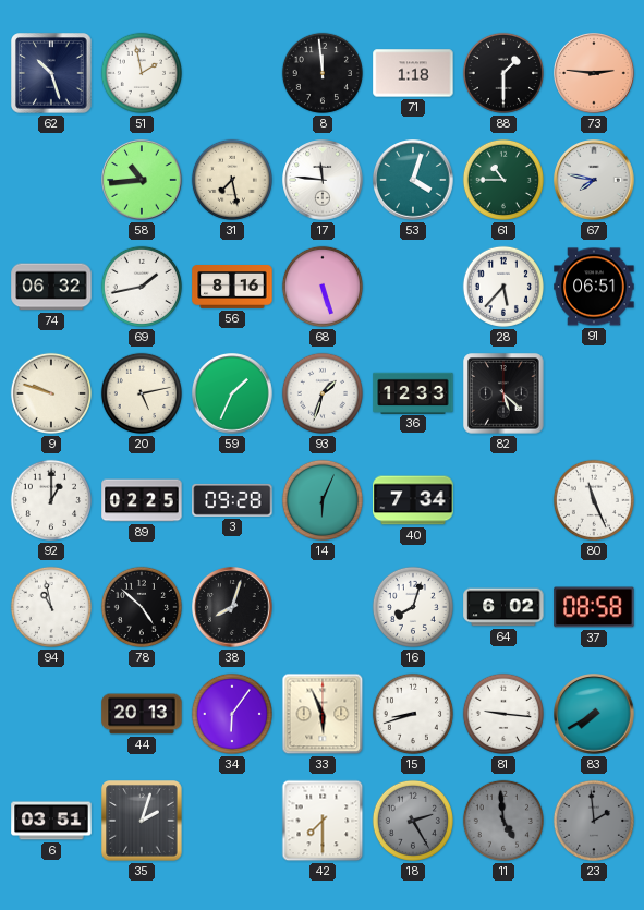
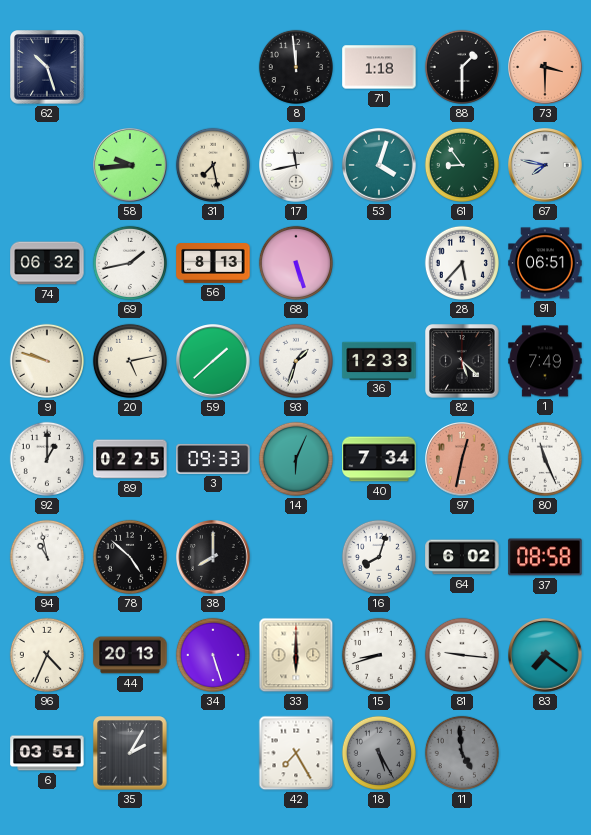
51: 1:58 -> none (142, 73)
73: 2:46 -> 3:30 (545, 67)
58: 10:44 -> 9:44 (130, 165)
17: 11:46 -> 11:43 (296, 165)
61: 10:45 -> 8:54 (462, 165)
56: 8:16 -> 8:13 (213, 264)
59: 1:34 -> 1:38 (213, 361)
1: none -> 7:49 (545, 361)
3: 09:28 -> 09:33 (213, 459)
97: none -> 12:32 (462, 459)
38: 8:03 -> 8:00 (213, 557)
96: none -> 4:34 (47, 655)
34: 6:06 -> 5:27 (213, 655)
33: 5:56 -> 6:00 (296, 655)
83: 7:40 -> 7:21 (545, 655)
35: 2:03 -> 2:05 (130, 753)
42: 7:30 -> 7:25 (296, 753)
18: 2:25 -> 5:25 (379, 753)
23: 1:59 -> none (594, 821)
